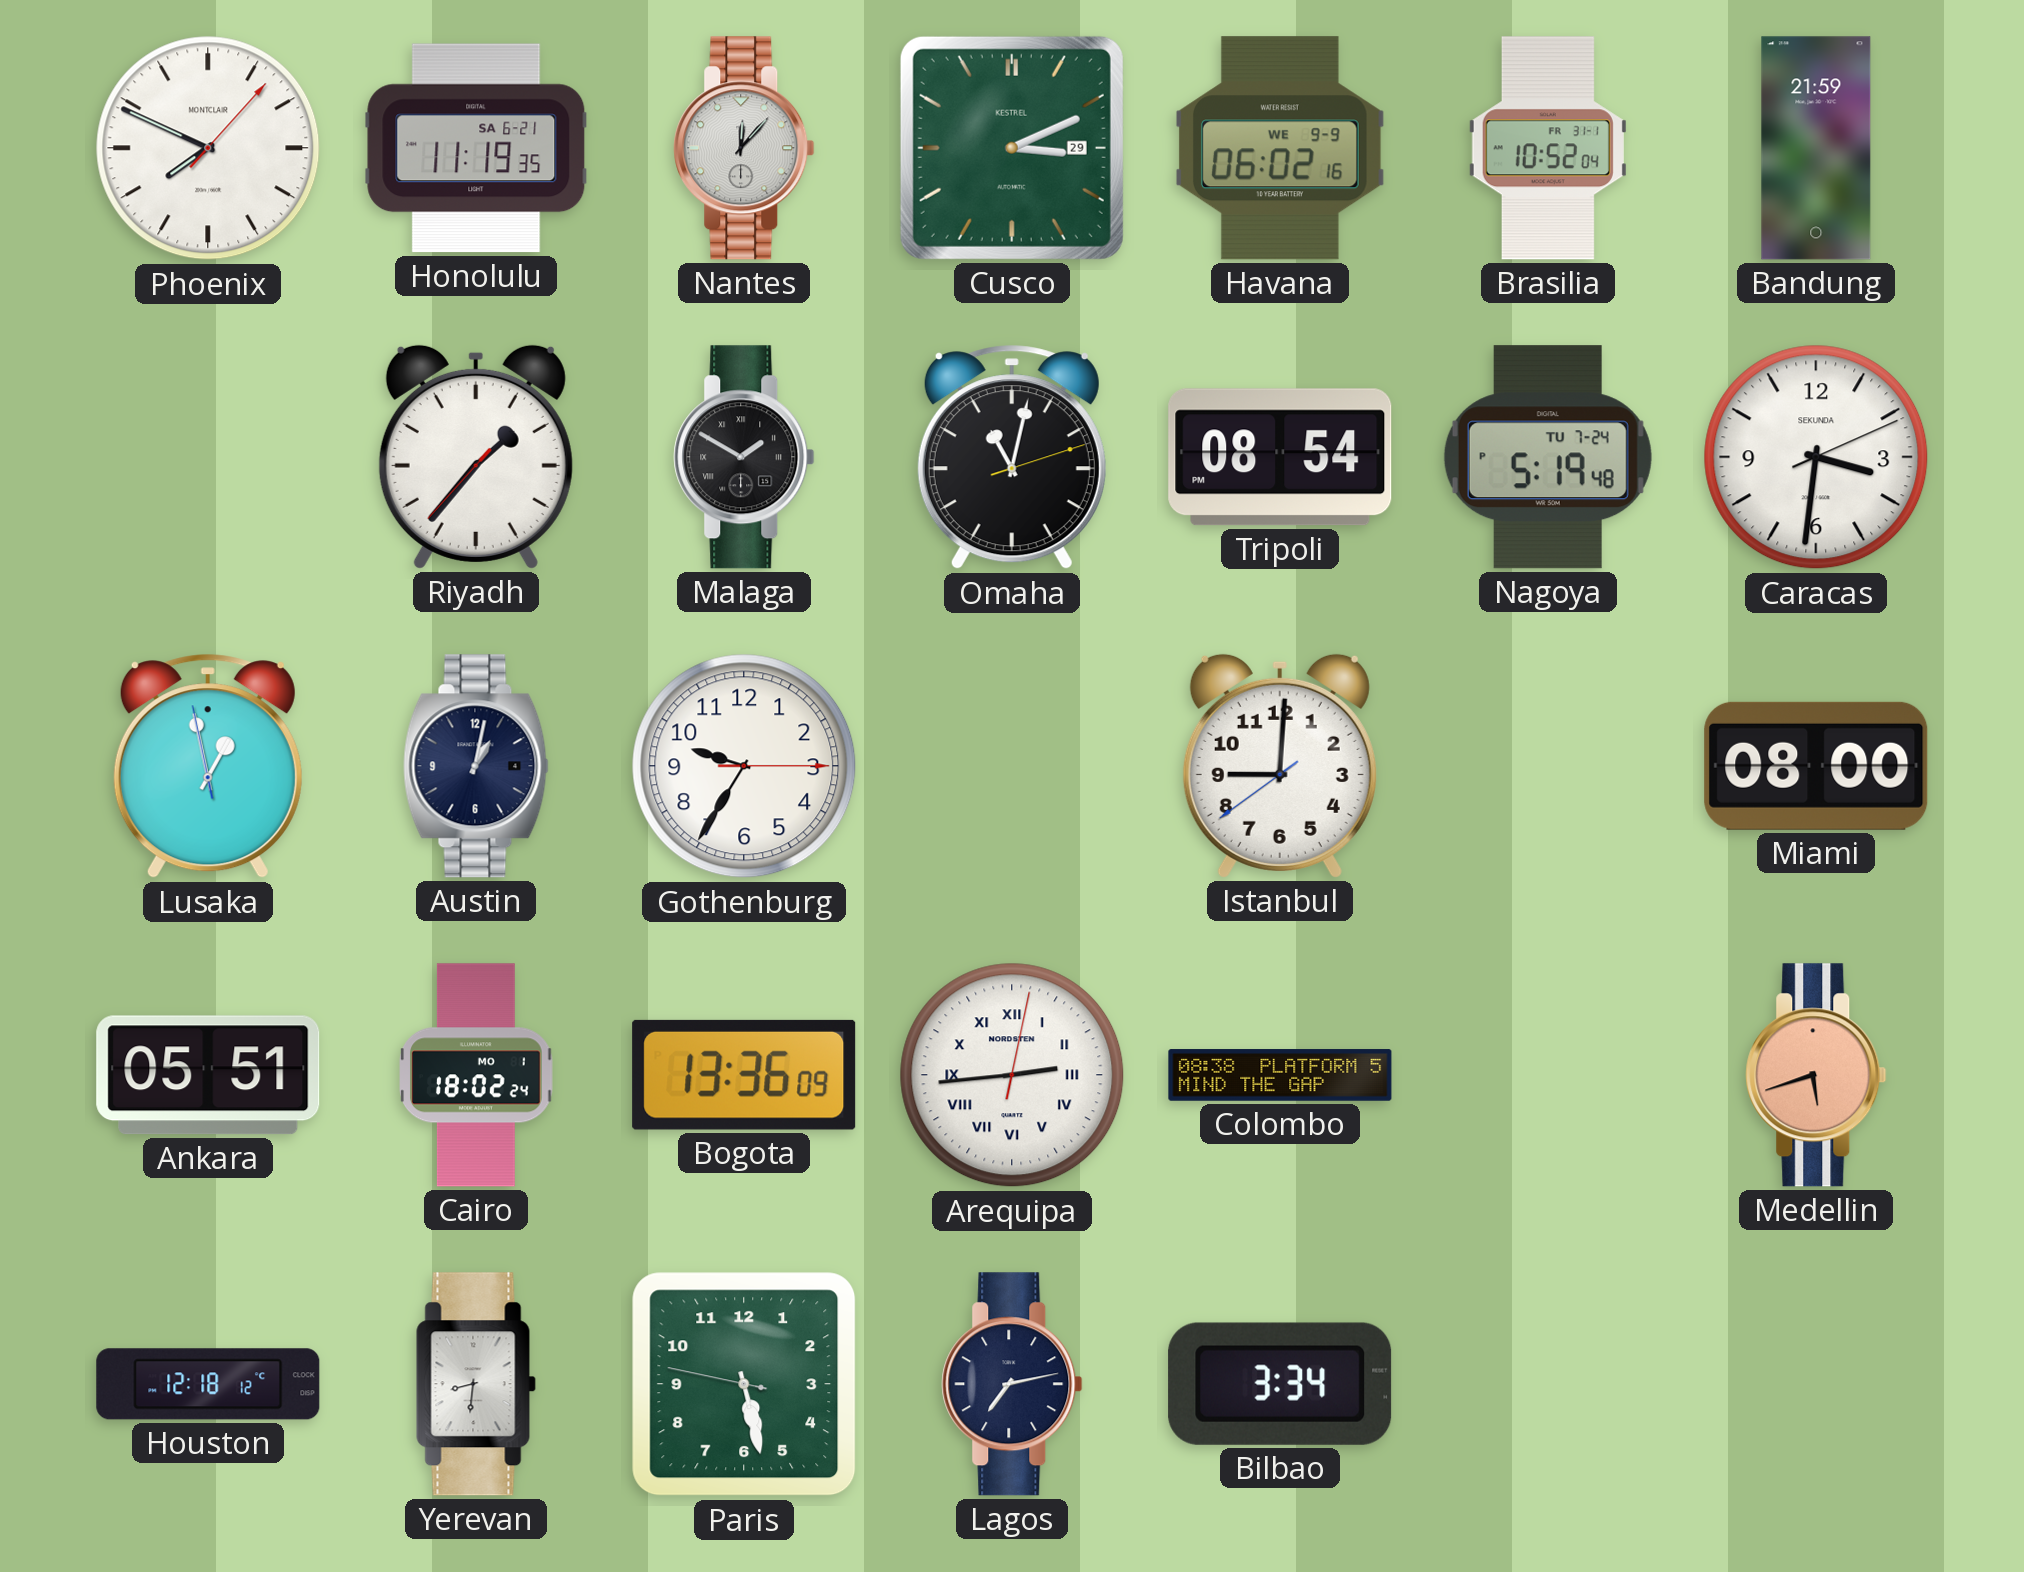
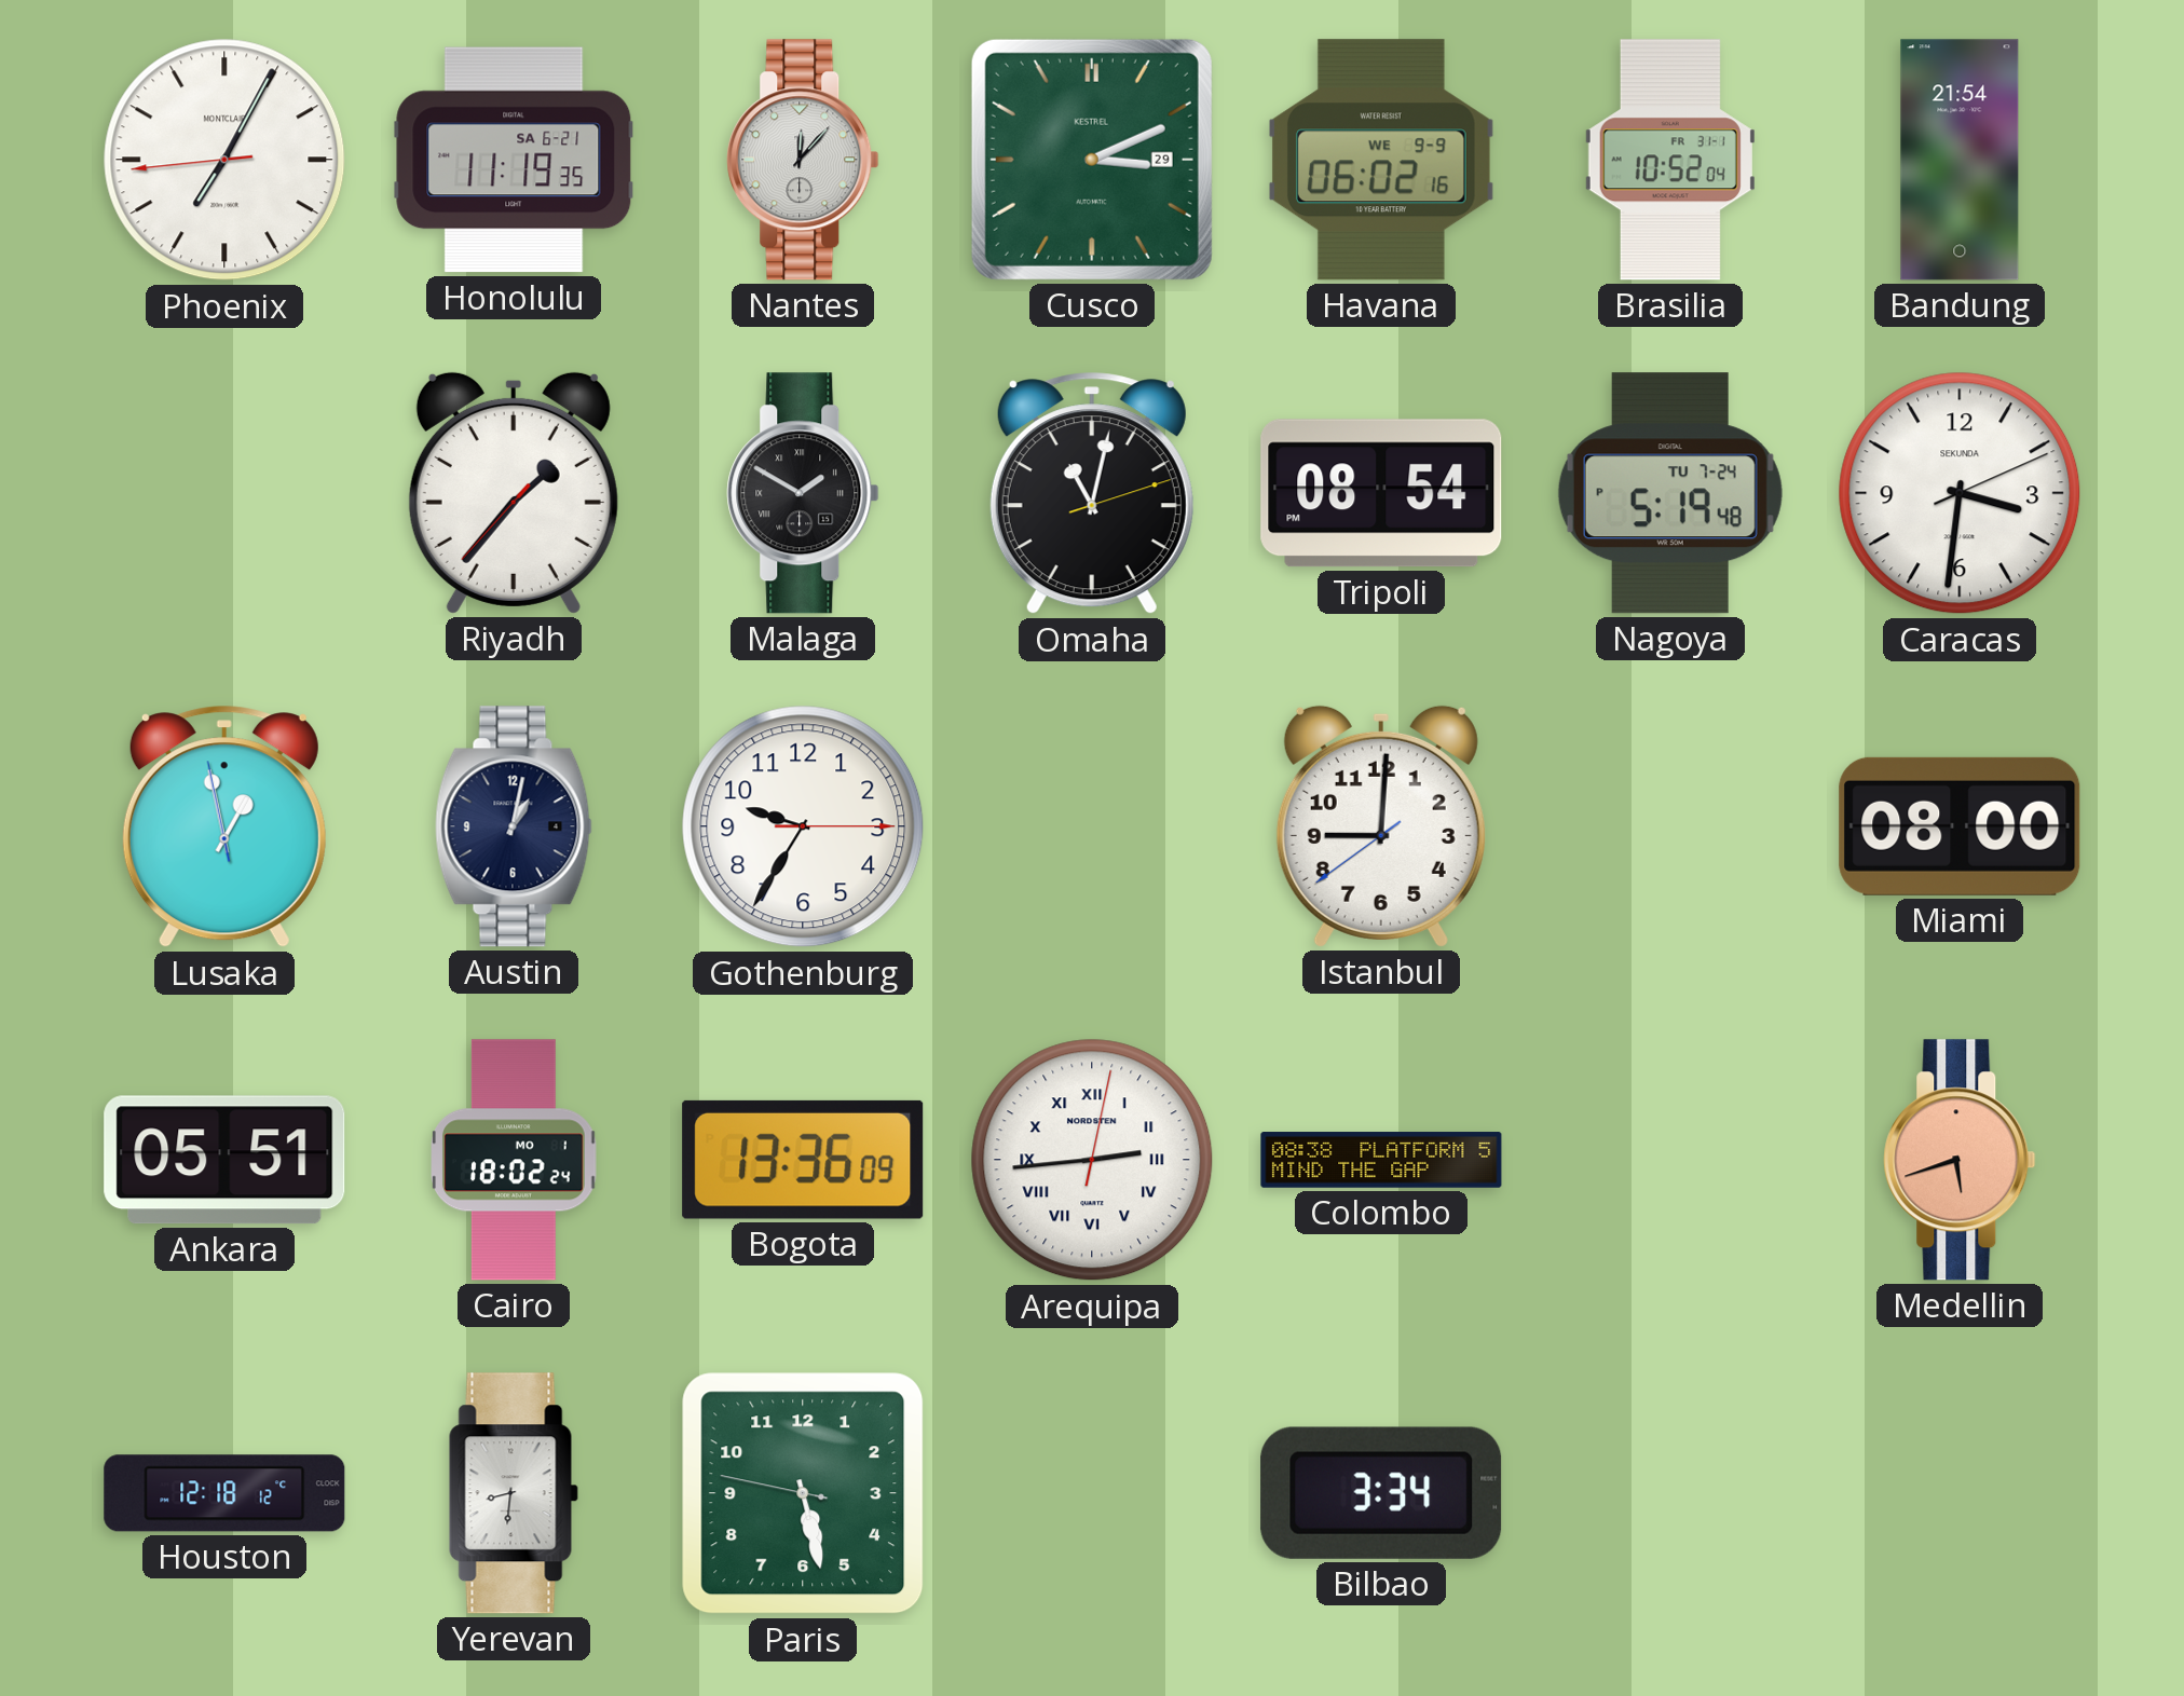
Phoenix: 7:49 -> 7:04 (224, 160)
Bandung: 21:59 -> 21:54 (1960, 160)
Lagos: 7:13 -> none (1012, 1384)
